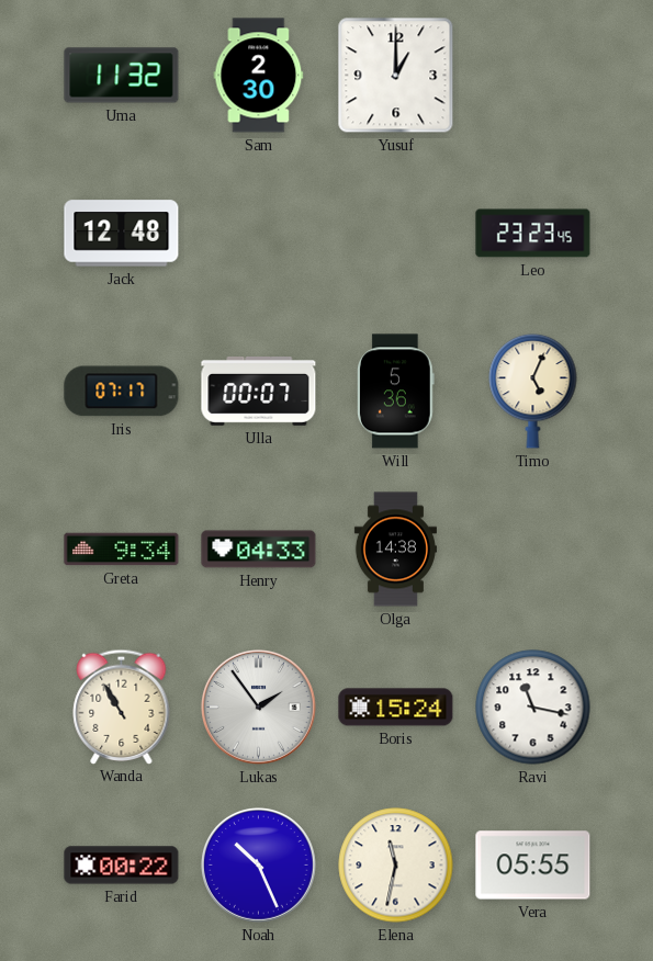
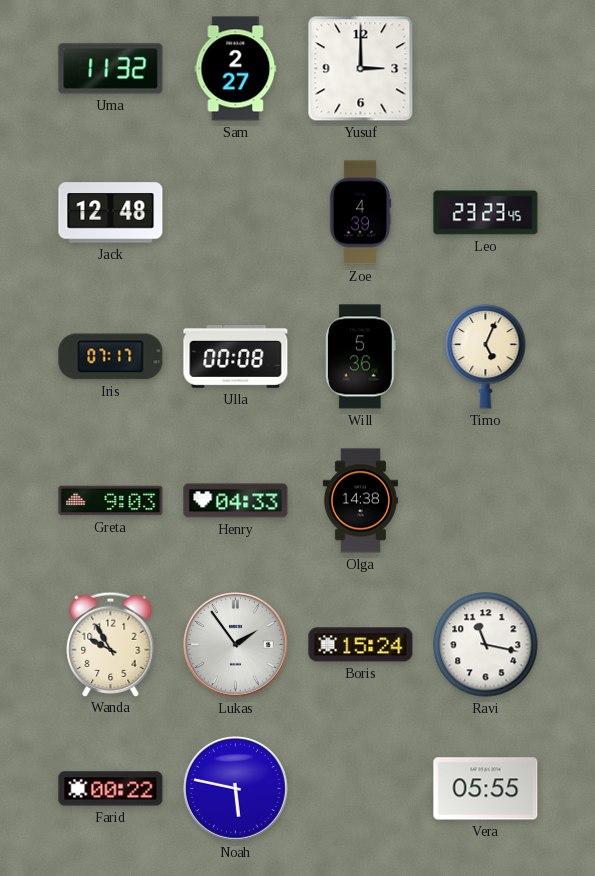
Sam: 2:30 -> 2:27 (236, 69)
Yusuf: 1:00 -> 3:00 (361, 69)
Zoe: none -> 4:39 (360, 213)
Ulla: 00:07 -> 00:08 (236, 357)
Greta: 9:34 -> 9:03 (111, 501)
Wanda: 10:55 -> 9:55 (111, 644)
Noah: 10:26 -> 5:47 (235, 788)
Elena: 11:32 -> none (396, 866)
